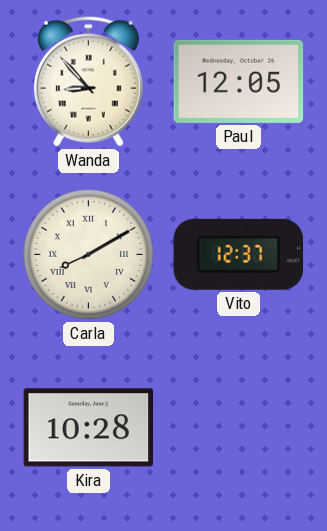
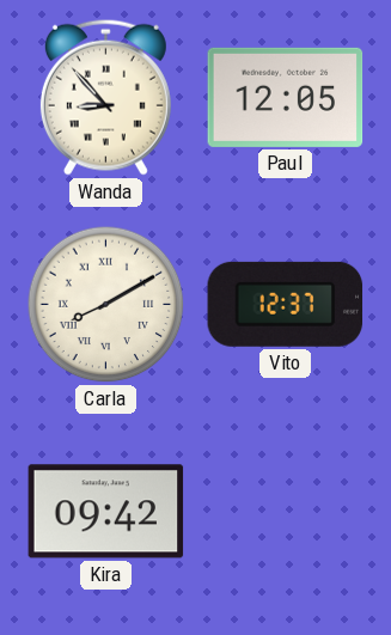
Kira: 10:28 -> 09:42 (106, 512)
